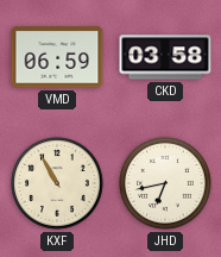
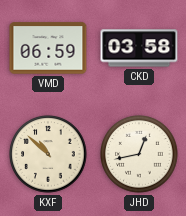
KXF: 10:55 -> 10:52 (48, 154)
JHD: 6:43 -> 12:43 (139, 154)
